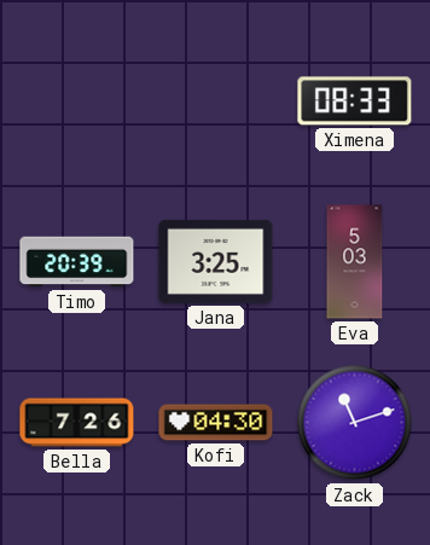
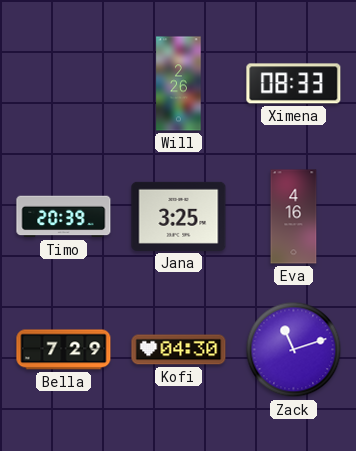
Will: none -> 2:26 (179, 84)
Eva: 5:03 -> 4:16 (294, 217)
Bella: 7:26 -> 7:29 (64, 350)
